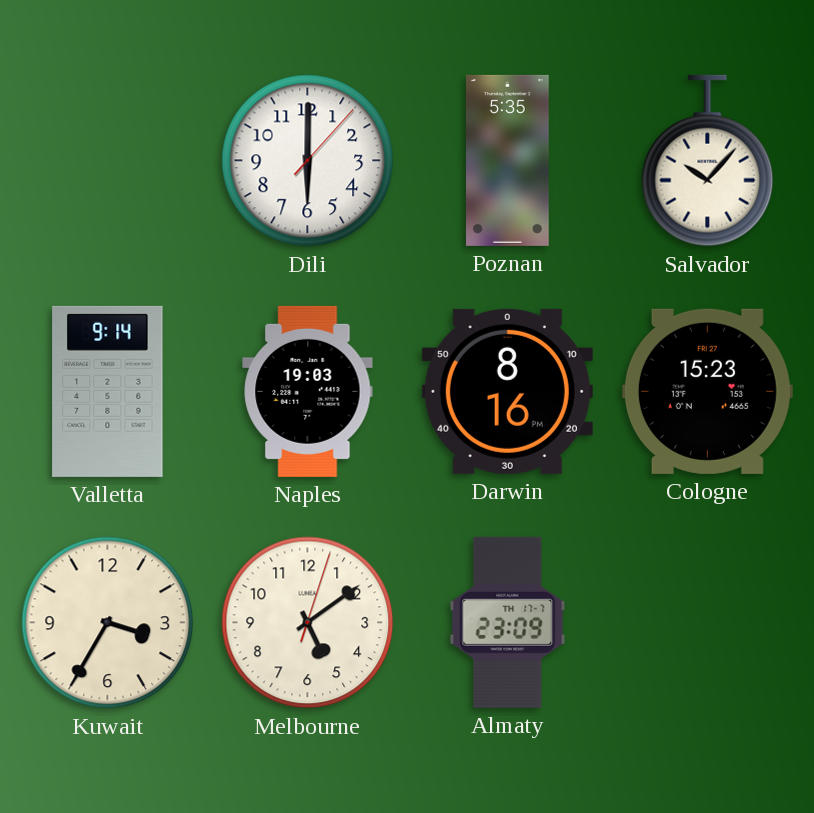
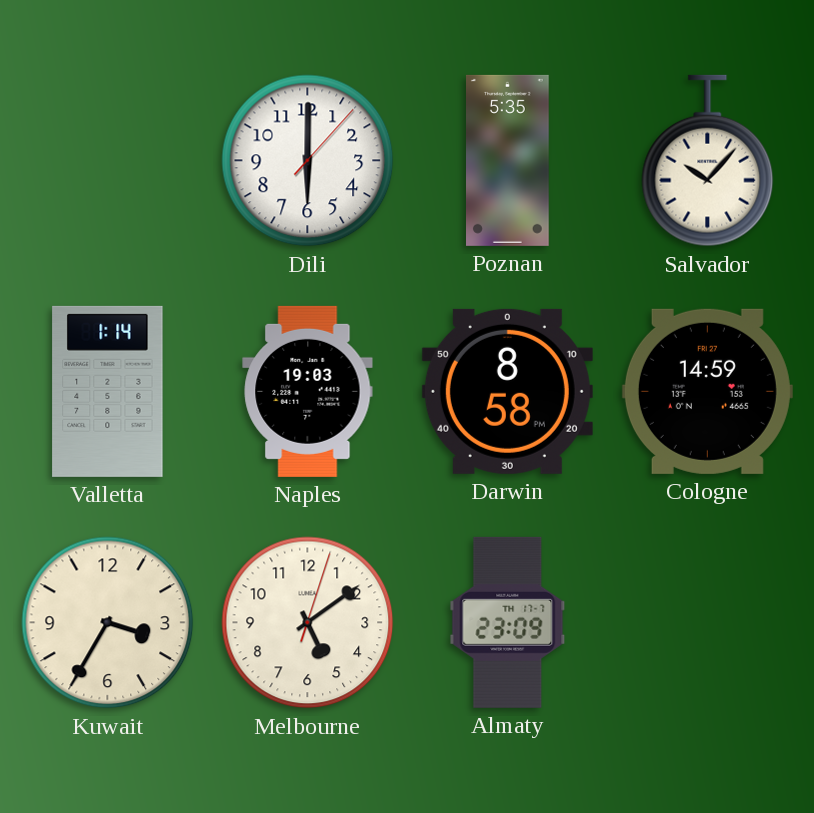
Valletta: 9:14 -> 1:14 (108, 391)
Darwin: 8:16 -> 8:58 (507, 391)
Cologne: 15:23 -> 14:59 (707, 391)
